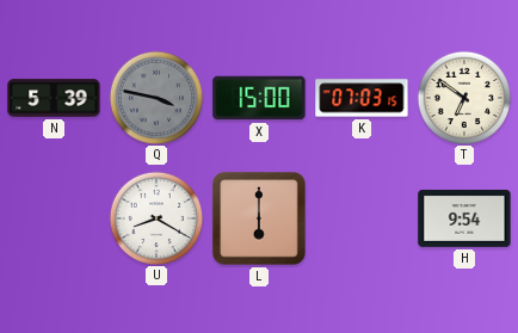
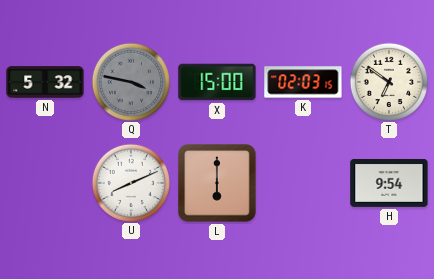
N: 5:39 -> 5:32 (45, 82)
K: 07:03 -> 02:03 (303, 82)
U: 8:20 -> 8:11 (130, 182)
